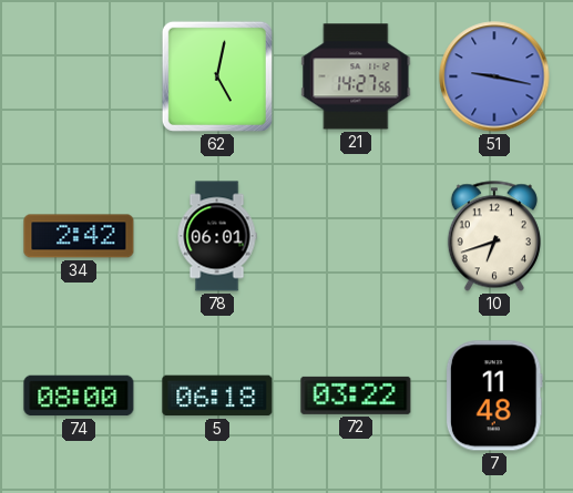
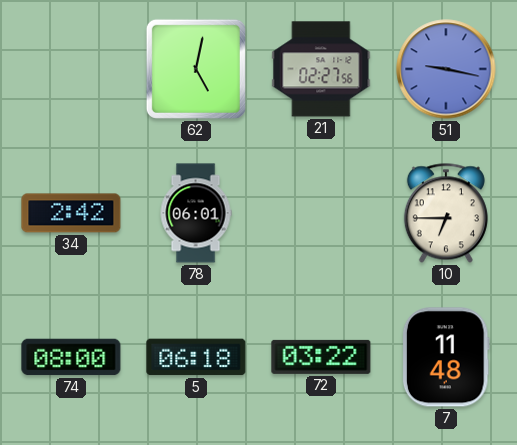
21: 14:27 -> 02:27 (321, 69)
10: 6:42 -> 6:45 (446, 213)
